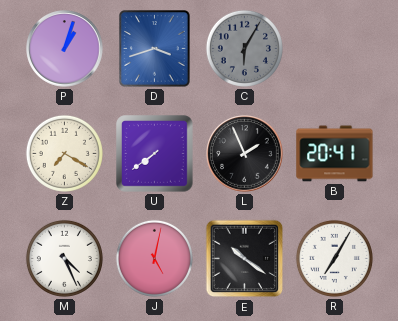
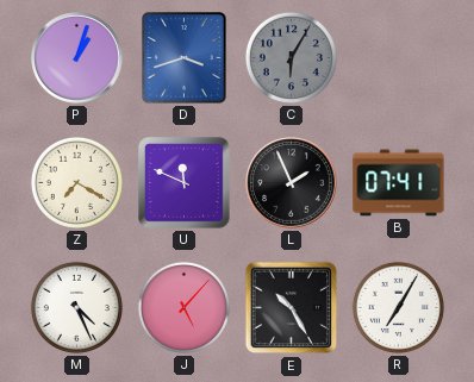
U: 7:39 -> 11:49 (185, 183)
B: 20:41 -> 07:41 (399, 183)
J: 5:02 -> 5:07 (183, 307)
E: 10:21 -> 10:25 (292, 308)
